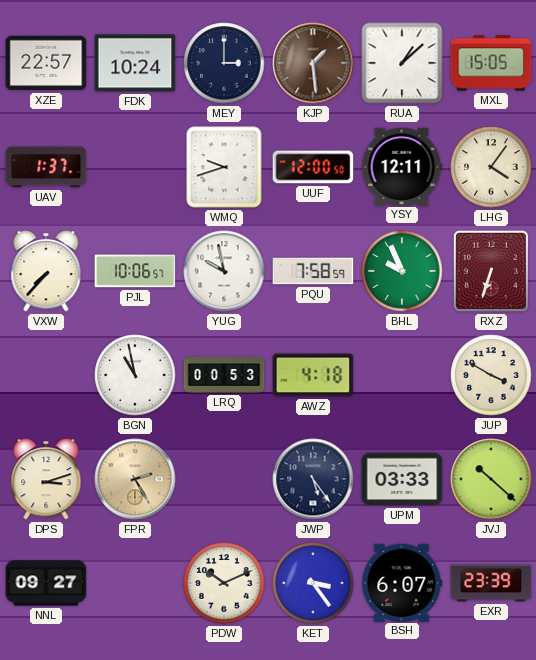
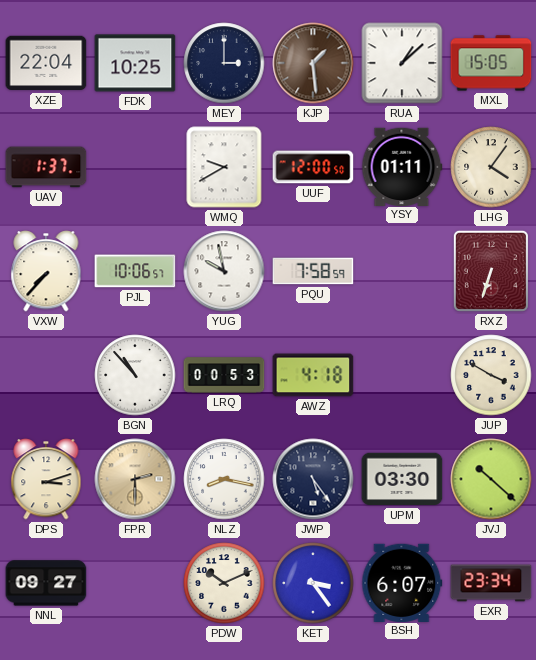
XZE: 22:57 -> 22:04 (46, 63)
FDK: 10:24 -> 10:25 (135, 63)
WMQ: 9:42 -> 9:40 (224, 167)
YSY: 12:11 -> 01:11 (402, 166)
BHL: 9:56 -> none (402, 271)
BGN: 10:58 -> 10:53 (135, 375)
FPR: 2:25 -> 2:30 (135, 479)
NLZ: none -> 8:17 (224, 479)
UPM: 03:33 -> 03:30 (402, 479)
EXR: 23:39 -> 23:34 (491, 583)
